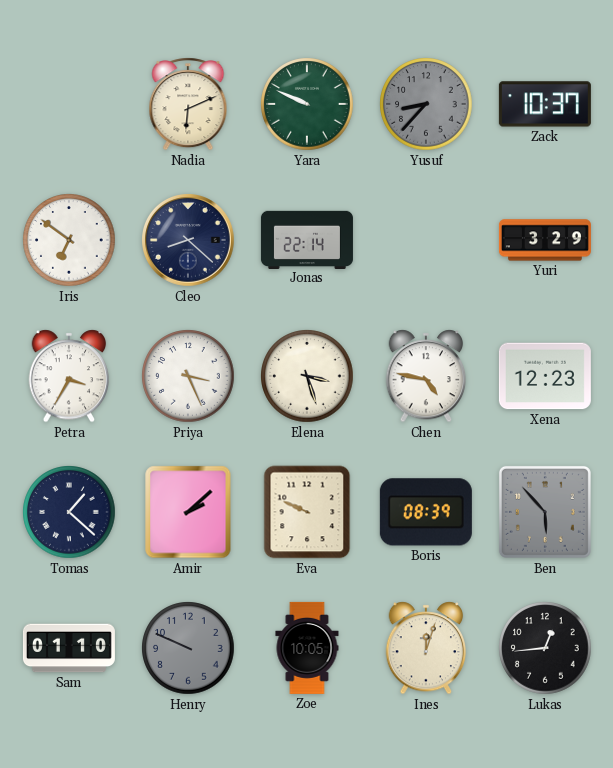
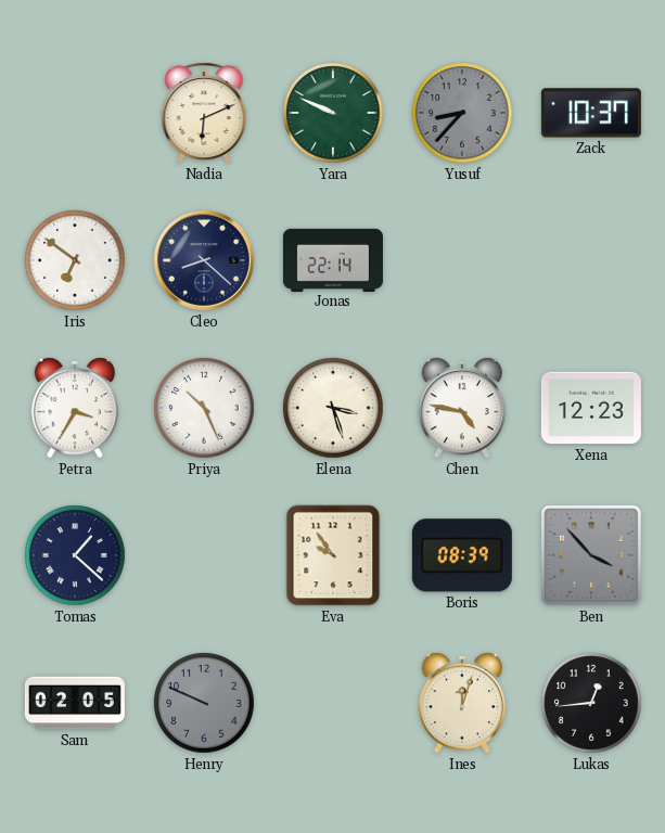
Yuri: 3:29 -> none (545, 240)
Priya: 3:26 -> 10:26 (204, 408)
Amir: 2:08 -> none (188, 512)
Eva: 9:49 -> 9:54 (333, 555)
Ben: 5:53 -> 3:53 (591, 555)
Sam: 01:10 -> 02:05 (75, 703)
Zoe: 10:05 -> none (307, 648)
